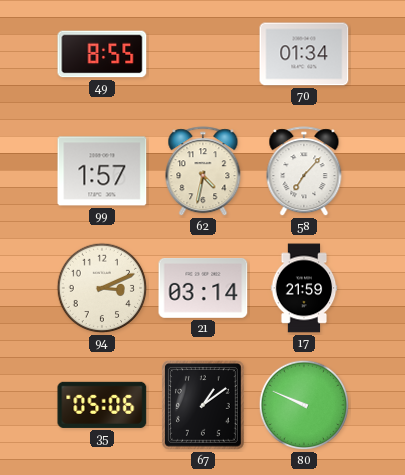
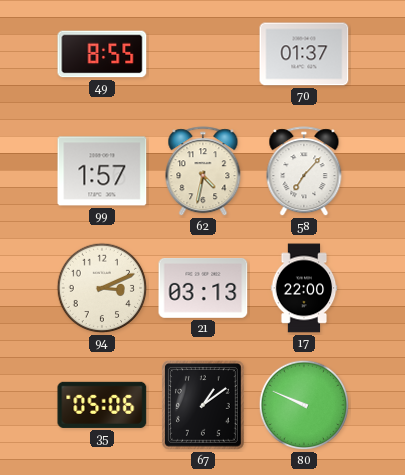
70: 01:34 -> 01:37 (304, 54)
21: 03:14 -> 03:13 (203, 289)
17: 21:59 -> 22:00 (304, 288)
